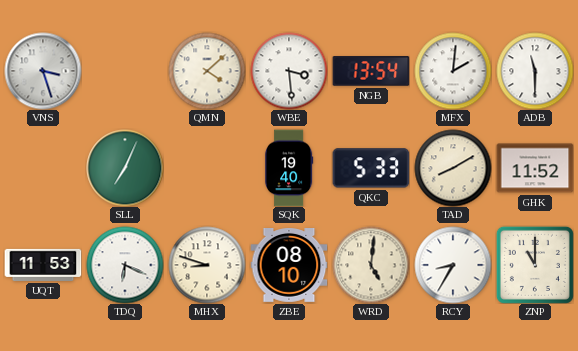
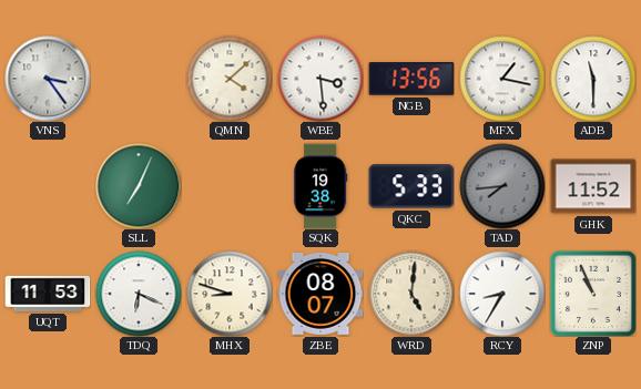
VNS: 3:27 -> 3:24 (48, 79)
NGB: 13:54 -> 13:56 (411, 79)
MFX: 2:01 -> 1:17 (502, 79)
SQK: 19:40 -> 19:38 (320, 186)
TAD: 8:10 -> 7:44 (502, 186)
TAD dial: cream -> grey (502, 186)
ZBE: 08:10 -> 08:07 (320, 295)
ZNP: 11:00 -> 10:56 (593, 294)
